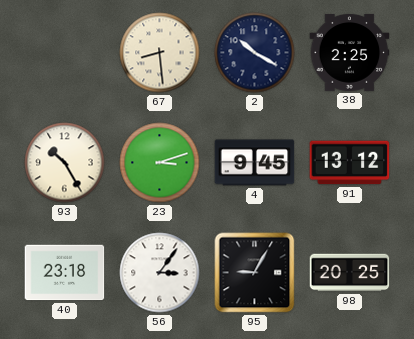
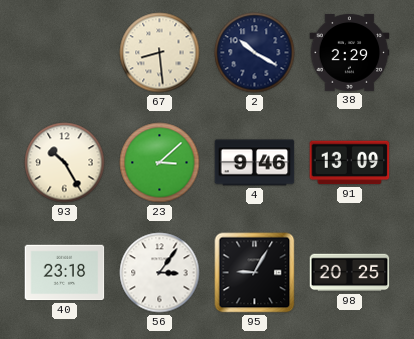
38: 2:25 -> 2:29 (350, 52)
23: 3:12 -> 3:08 (160, 163)
4: 9:45 -> 9:46 (255, 163)
91: 13:12 -> 13:09 (350, 163)
